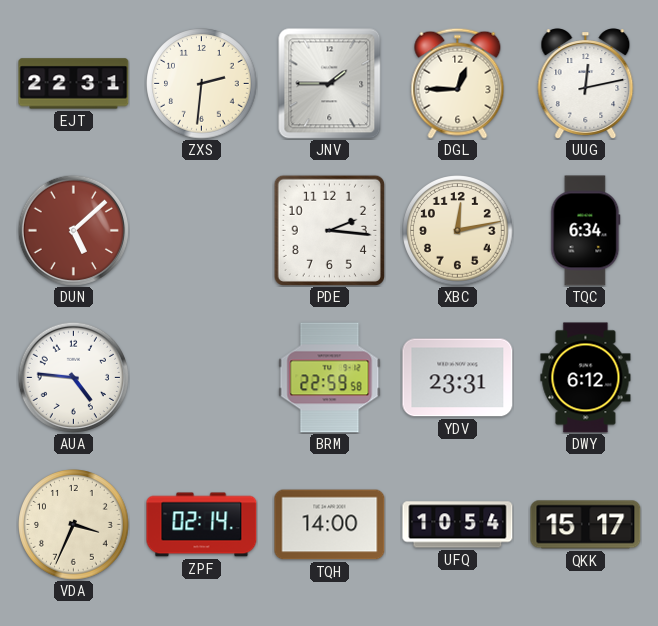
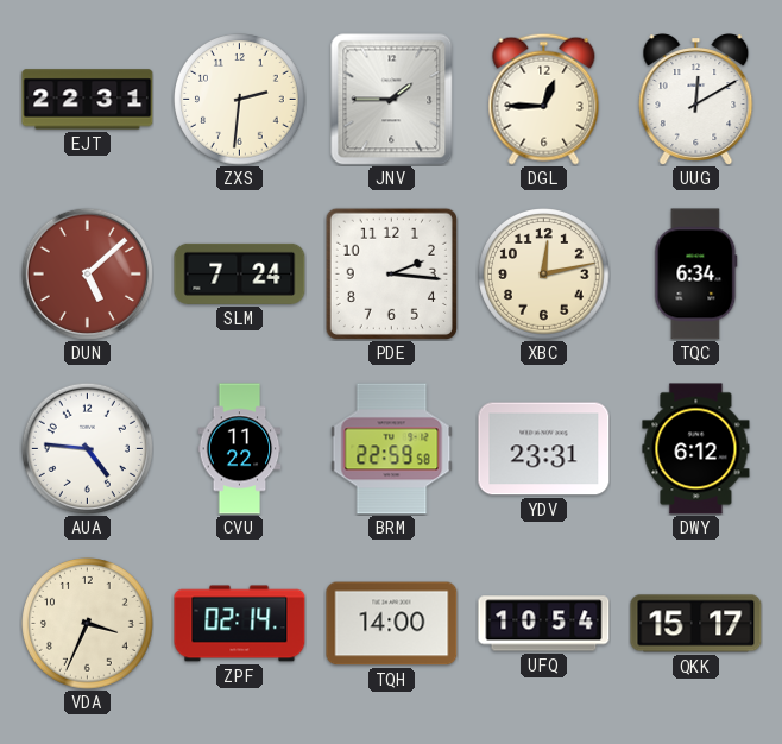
UUG: 12:13 -> 12:10 (696, 100)
SLM: none -> 7:24 (240, 273)
CVU: none -> 11:22 (240, 449)
